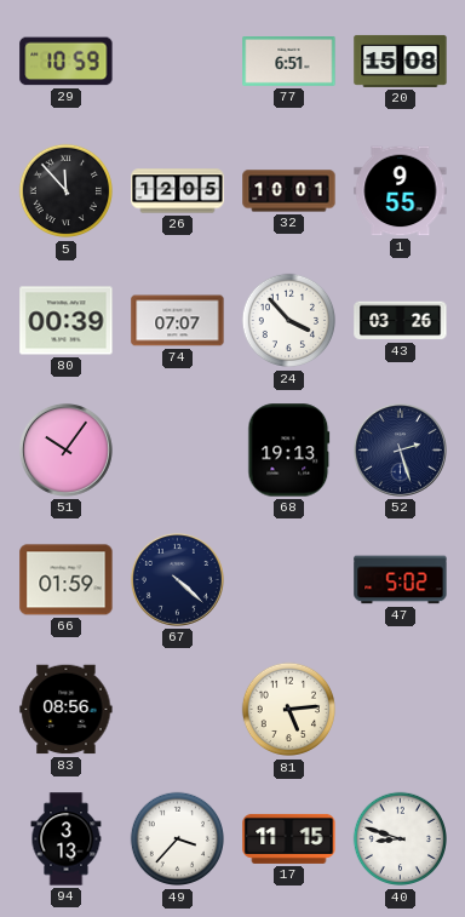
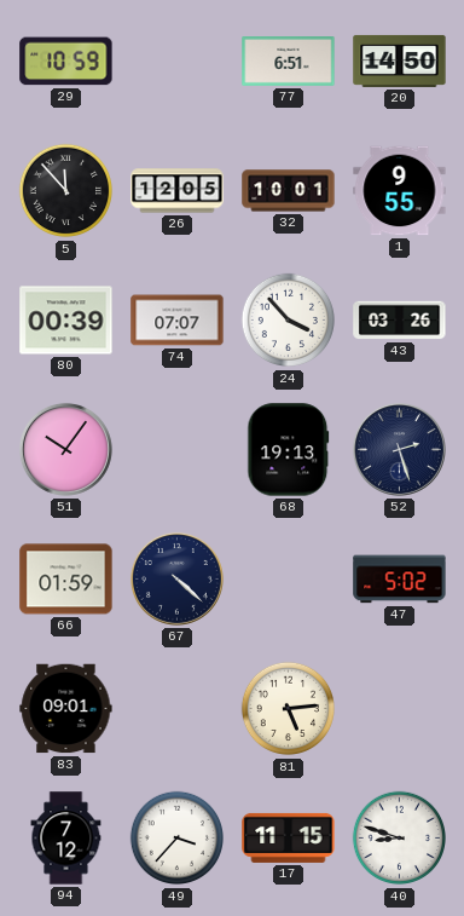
20: 15:08 -> 14:50 (400, 61)
83: 08:56 -> 09:01 (66, 709)
94: 3:13 -> 7:12 (66, 839)
